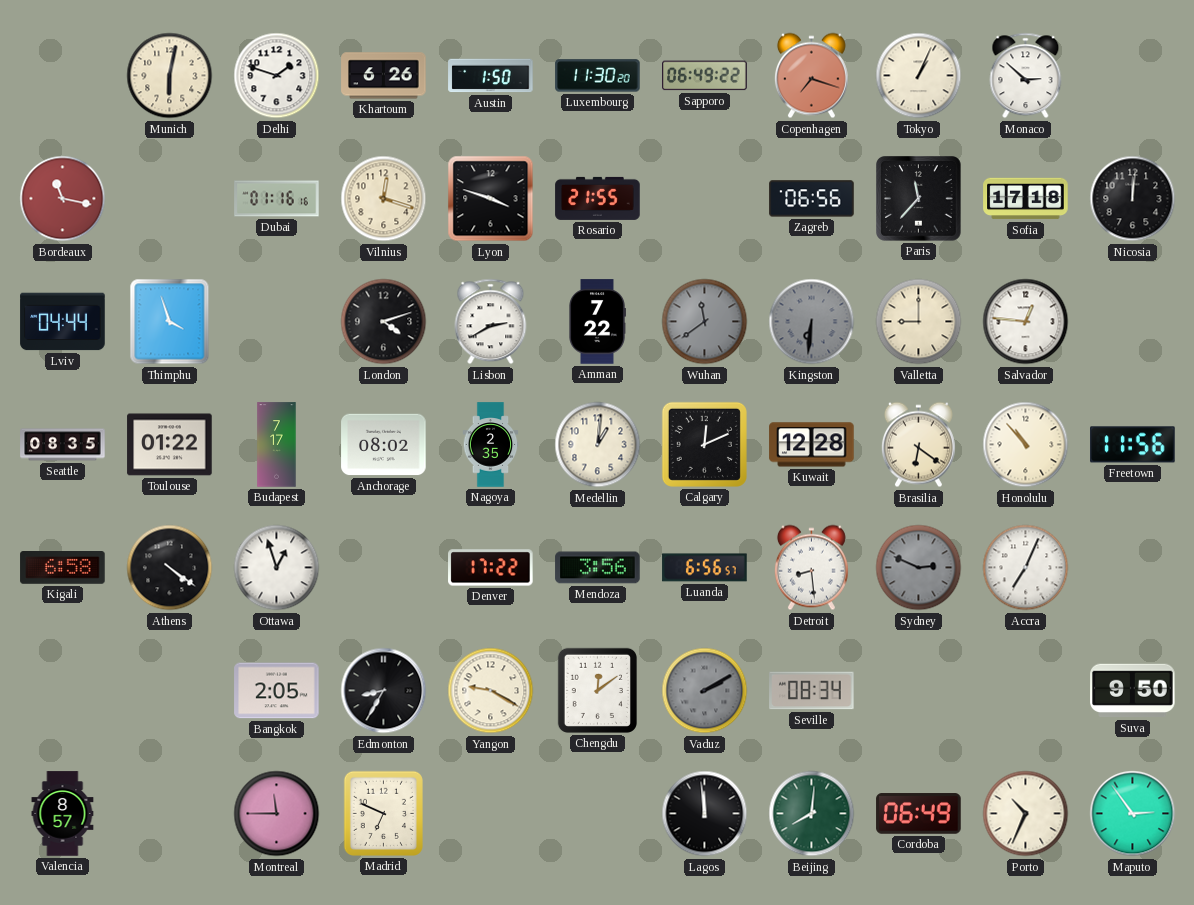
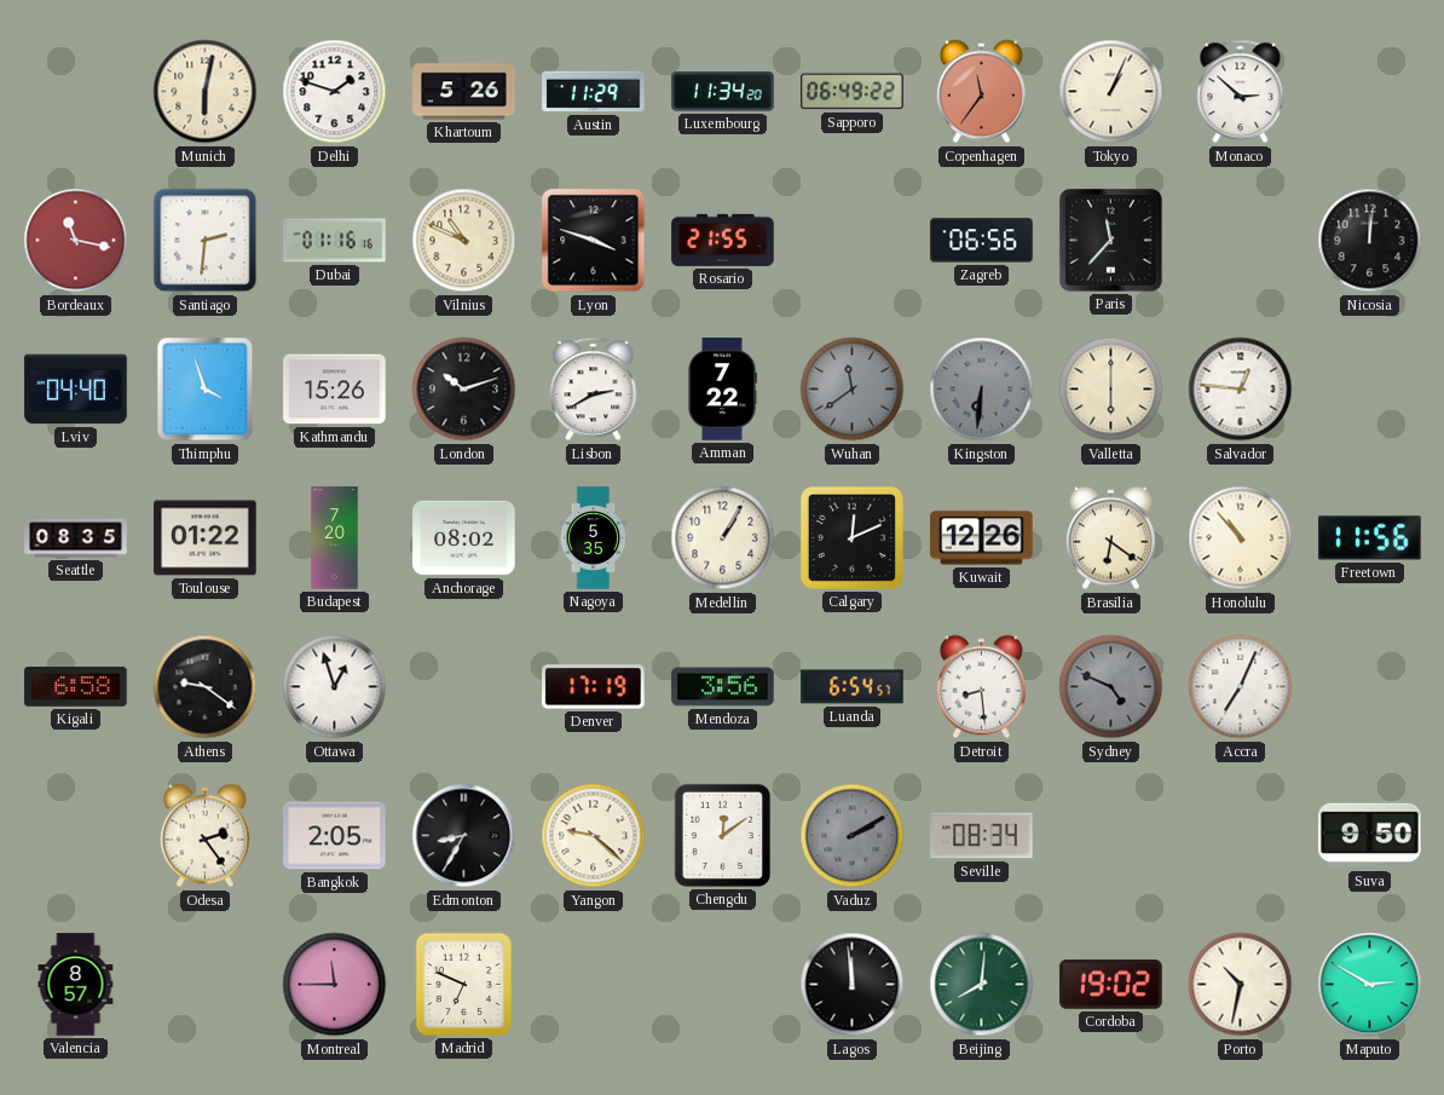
Khartoum: 6:26 -> 5:26 (464, 92)
Austin: 1:50 -> 11:29 (594, 92)
Luxembourg: 11:30 -> 11:34 (723, 92)
Copenhagen: 7:18 -> 11:36 (981, 92)
Santiago: none -> 2:31 (206, 241)
Vilnius: 12:18 -> 10:49 (464, 241)
Sofia: 17:18 -> none (1026, 199)
Lviv: 04:44 -> 04:40 (76, 390)
Kathmandu: none -> 15:26 (335, 390)
London: 4:12 -> 10:12 (464, 390)
Valletta: 9:00 -> 6:00 (1111, 390)
Budapest: 7:17 -> 7:20 (335, 538)
Nagoya: 2:35 -> 5:35 (594, 538)
Medellin: 1:01 -> 1:05 (723, 538)
Kuwait: 12:28 -> 12:26 (982, 538)
Athens: 4:21 -> 9:21 (206, 687)
Denver: 17:22 -> 17:19 (594, 687)
Luanda: 6:56 -> 6:54 (853, 687)
Sydney: 2:49 -> 4:49 (1111, 687)
Odesa: none -> 2:24 (204, 836)
Yangon: 9:20 -> 9:22 (594, 836)
Cordoba: 06:49 -> 19:02 (1111, 985)
Porto: 10:34 -> 10:32 (1241, 985)
Maputo: 2:54 -> 2:50 (1370, 985)
